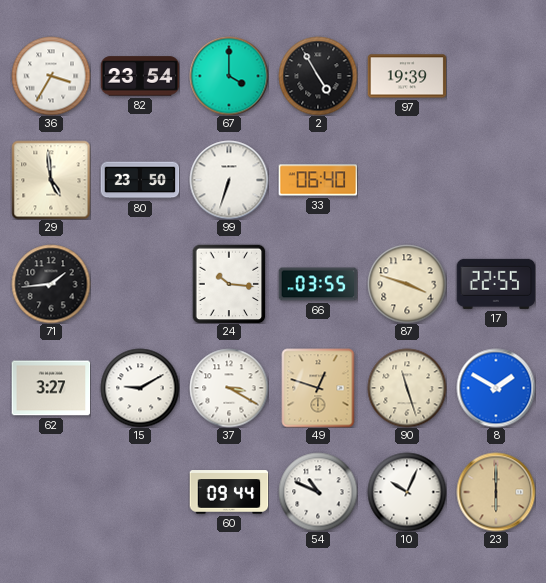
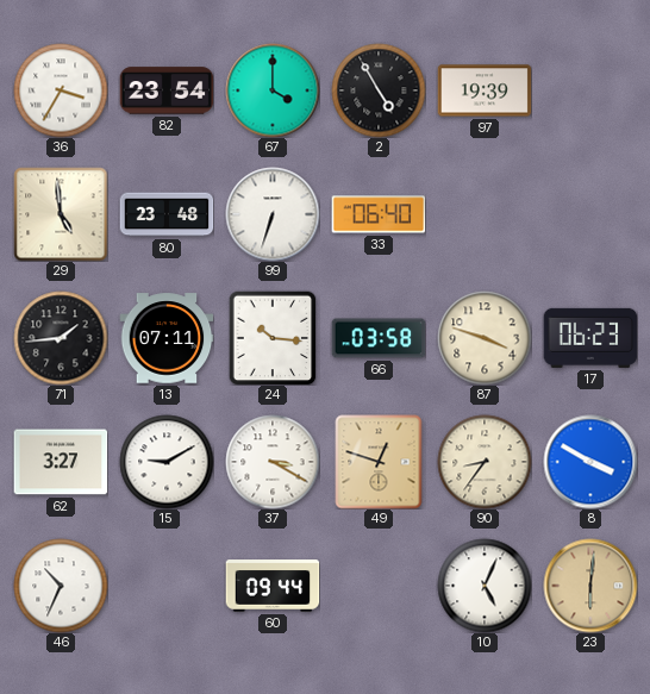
80: 23:50 -> 23:48 (167, 214)
13: none -> 07:11 (167, 338)
66: 03:55 -> 03:58 (379, 338)
17: 22:55 -> 06:23 (590, 338)
90: 11:27 -> 8:36 (485, 462)
8: 1:50 -> 3:50 (590, 462)
46: none -> 10:34 (61, 586)
54: 10:49 -> none (318, 492)
10: 10:04 -> 5:04 (485, 586)
23: 6:00 -> 6:01 (590, 586)
